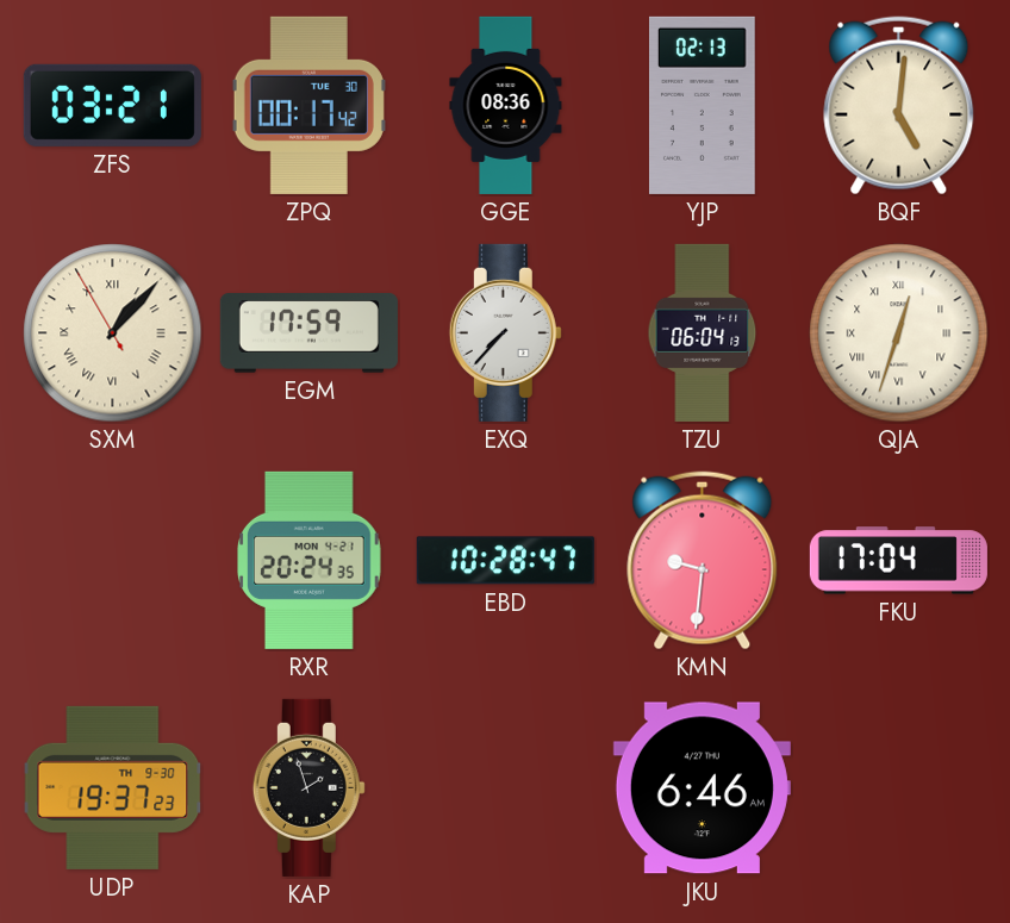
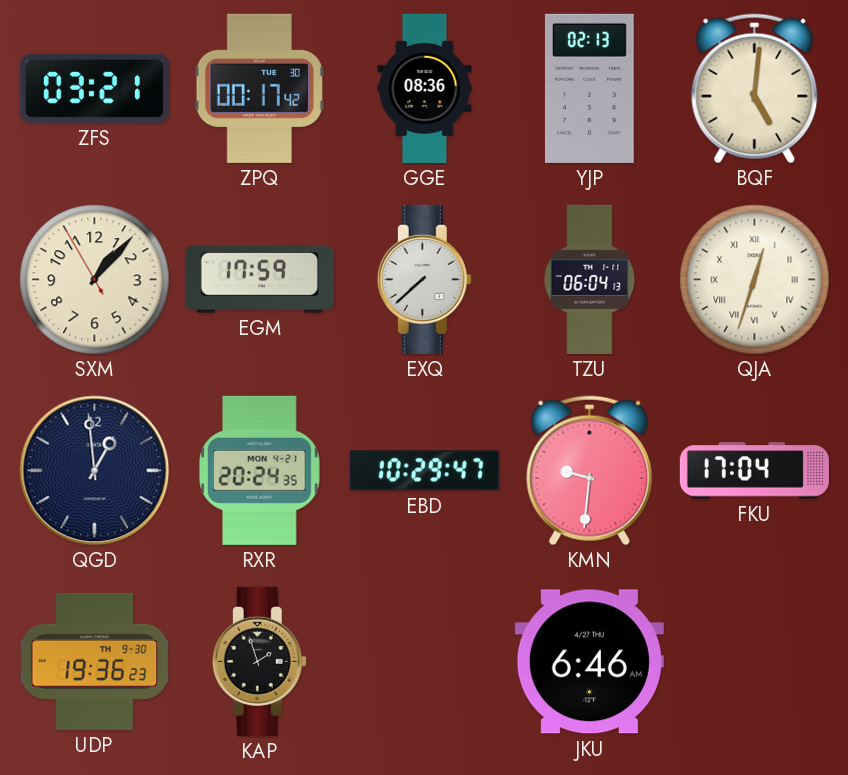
SXM numerals: Roman -> Arabic (95, 280)
EXQ: 7:37 -> 7:38 (424, 279)
QGD: none -> 12:59 (95, 471)
EBD: 10:28 -> 10:29 (424, 471)
UDP: 19:37 -> 19:36 (95, 661)
